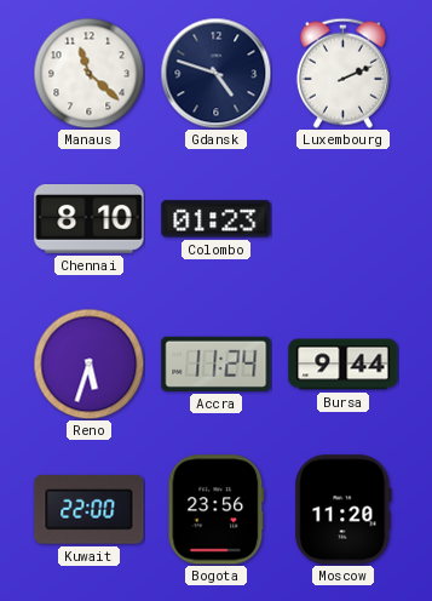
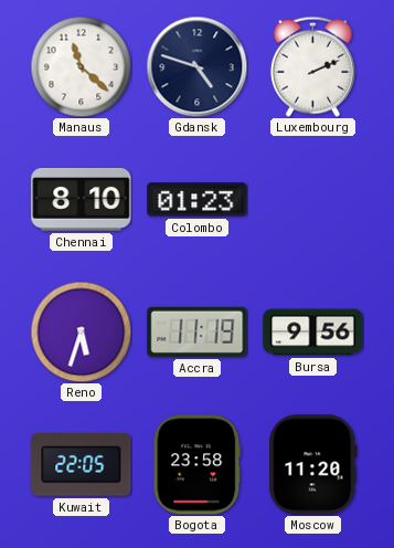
Accra: 11:24 -> 11:19 (198, 331)
Bursa: 9:44 -> 9:56 (313, 333)
Kuwait: 22:00 -> 22:05 (82, 464)
Bogota: 23:56 -> 23:58 (198, 465)
